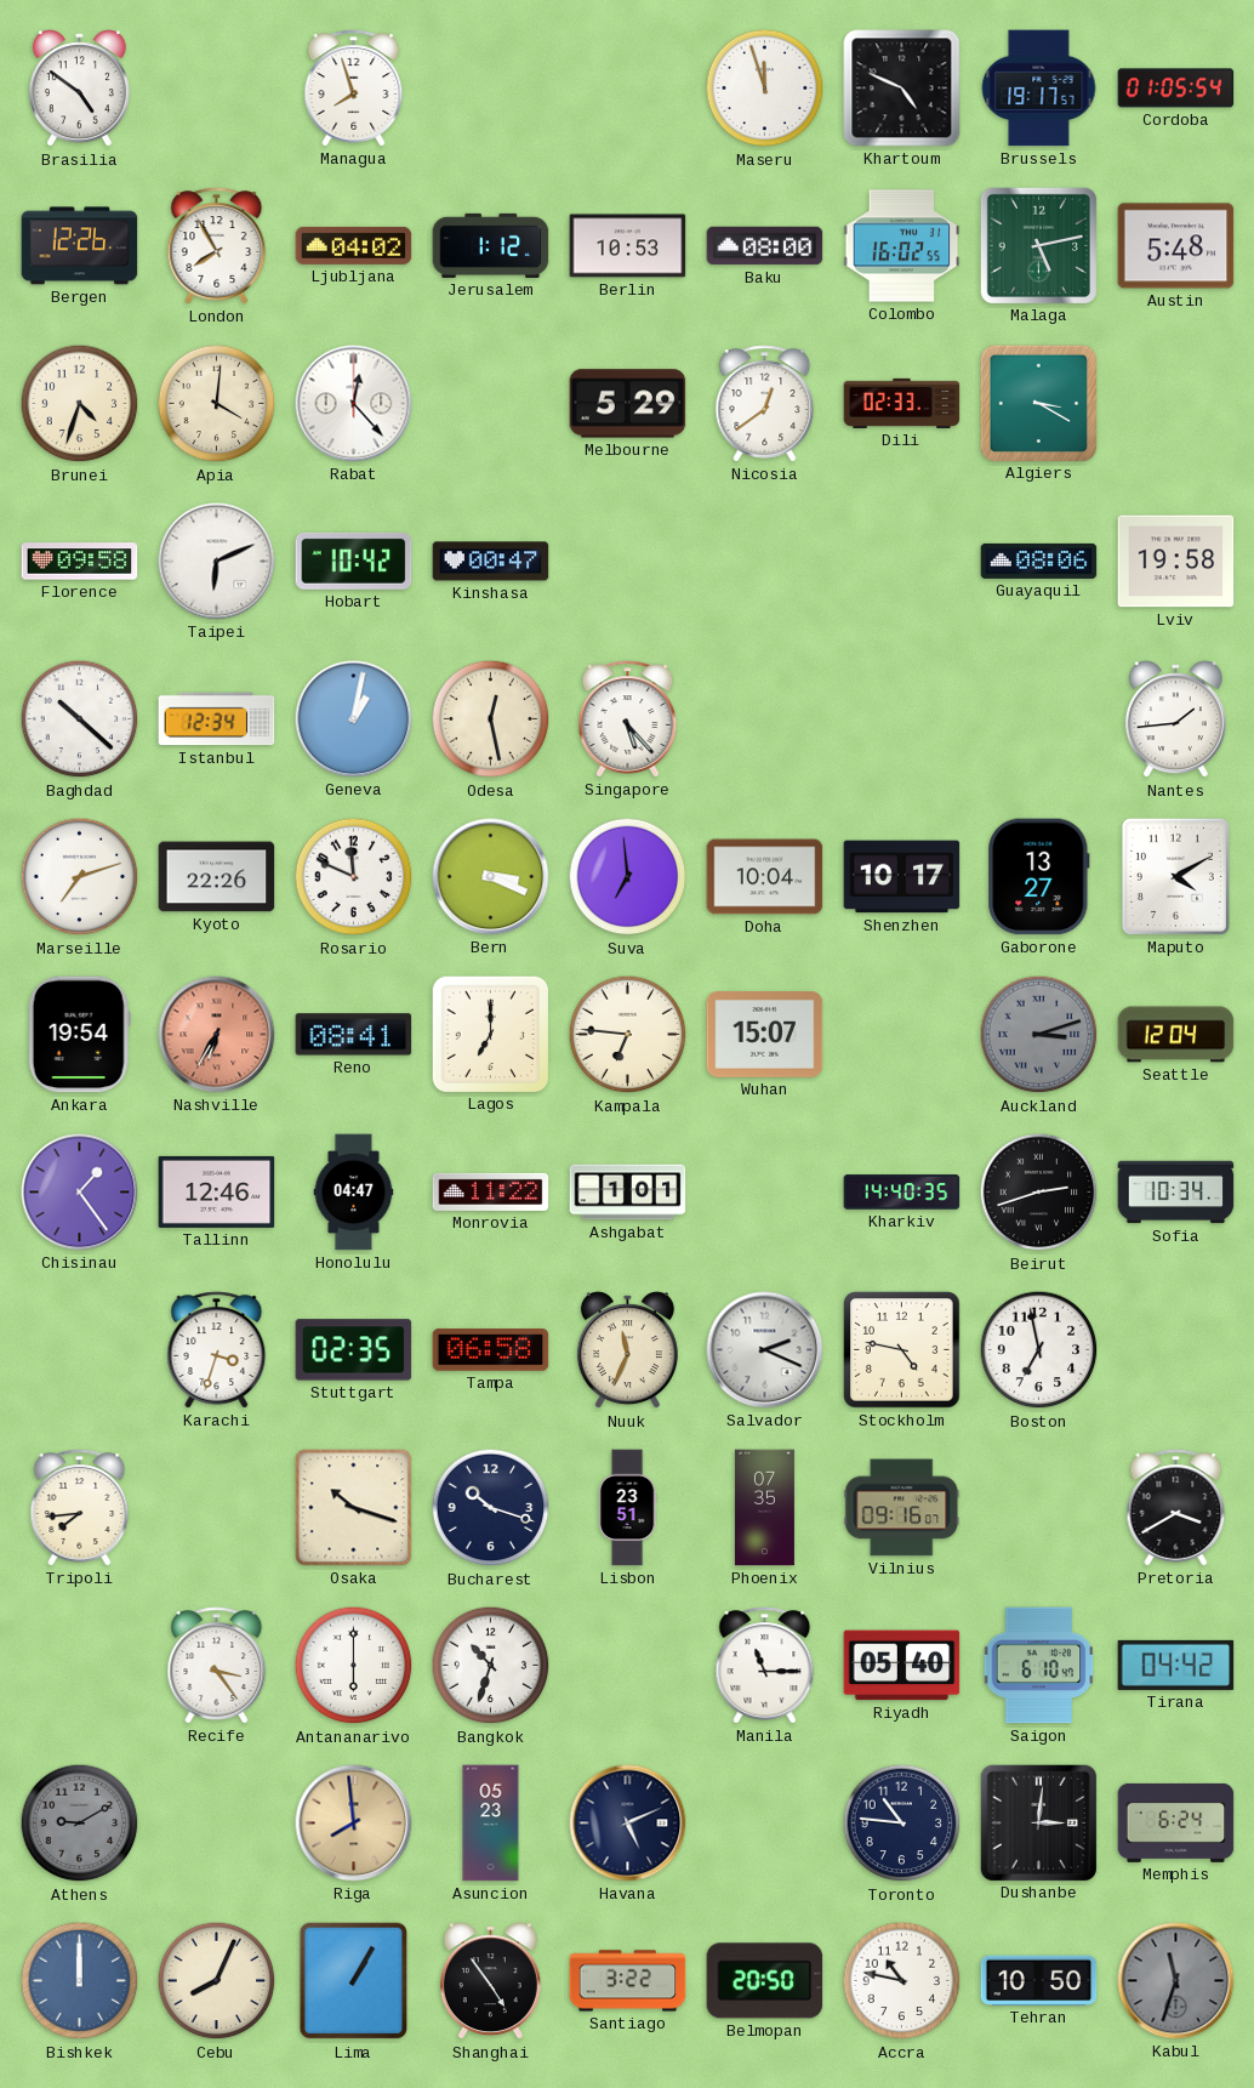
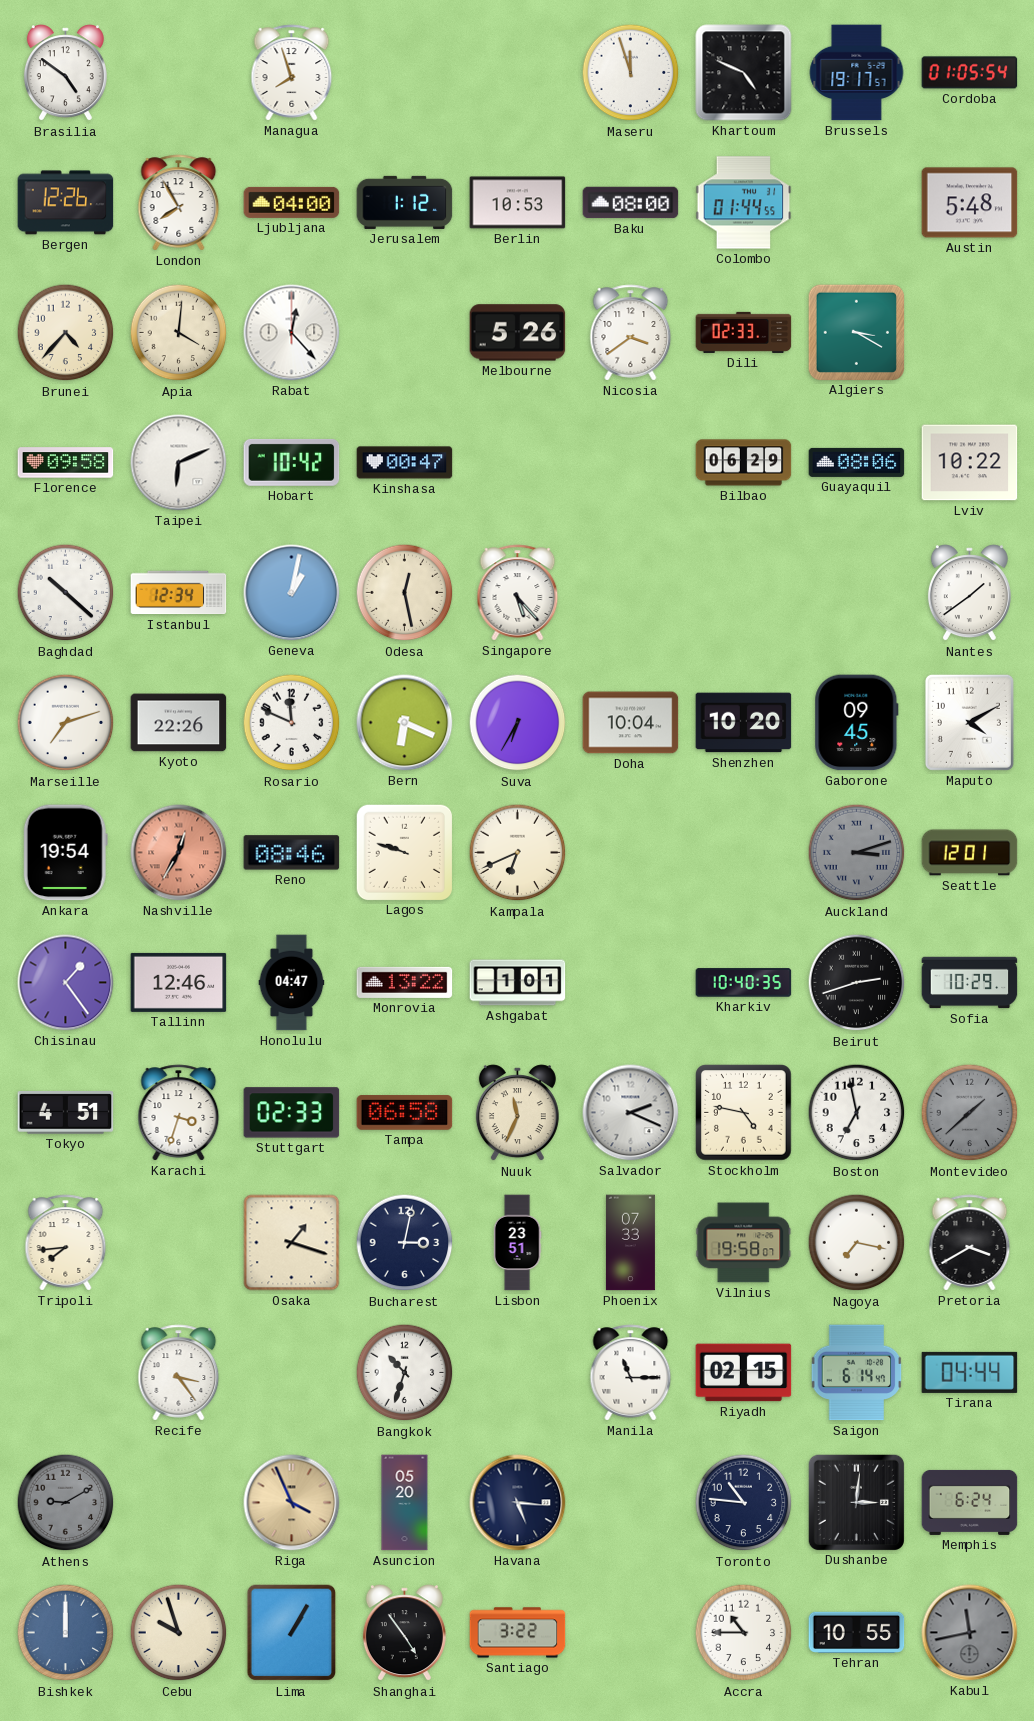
Ljubljana: 04:02 -> 04:00 (292, 202)
Colombo: 16:02 -> 01:44 (744, 203)
Malaga: 5:13 -> none (1038, 245)
Brunei: 4:33 -> 4:37 (66, 333)
Melbourne: 5:29 -> 5:26 (518, 333)
Nicosia: 12:39 -> 3:39 (631, 333)
Bilbao: none -> 06:29 (744, 463)
Lviv: 19:58 -> 10:22 (970, 463)
Nantes: 1:44 -> 1:39 (969, 593)
Bern: 3:19 -> 6:19 (405, 723)
Suva: 6:59 -> 6:35 (518, 723)
Shenzhen: 10:17 -> 10:20 (744, 723)
Gaborone: 13:27 -> 09:45 (857, 723)
Nashville: 6:35 -> 12:35 (179, 853)
Reno: 08:41 -> 08:46 (292, 853)
Lagos: 7:00 -> 9:48 (404, 852)
Kampala: 6:46 -> 6:41 (518, 853)
Wuhan: 15:07 -> none (765, 1035)
Seattle: 12:04 -> 12:01 (970, 853)
Monrovia: 11:22 -> 13:22 (405, 982)
Kharkiv: 14:40 -> 10:40 (744, 983)
Sofia: 10:34 -> 10:29 (970, 983)
Tokyo: none -> 4:51 (66, 1113)
Stuttgart: 02:35 -> 02:33 (292, 1113)
Montevideo: none -> 1:38 (970, 1113)
Osaka: 10:18 -> 1:18 (292, 1243)
Bucharest: 10:18 -> 3:02 (405, 1243)
Phoenix: 07:35 -> 07:33 (630, 1243)
Vilnius: 09:16 -> 19:58 (744, 1243)
Nagoya: none -> 7:17 (857, 1243)
Antananarivo: 6:00 -> none (354, 1666)
Riyadh: 05:40 -> 02:15 (744, 1373)
Saigon: 6:10 -> 6:14 (857, 1373)
Tirana: 04:42 -> 04:44 (970, 1372)
Riga: 7:59 -> 3:56 (292, 1503)
Asuncion: 05:23 -> 05:20 (405, 1503)
Havana: 5:11 -> 5:16 (518, 1503)
Cebu: 8:04 -> 9:57 (179, 1633)
Belmopan: 20:50 -> none (765, 1981)
Accra: 10:47 -> 10:45 (744, 1633)
Tehran: 10:50 -> 10:55 (857, 1632)
Kabul: 11:33 -> 11:43 (970, 1633)
